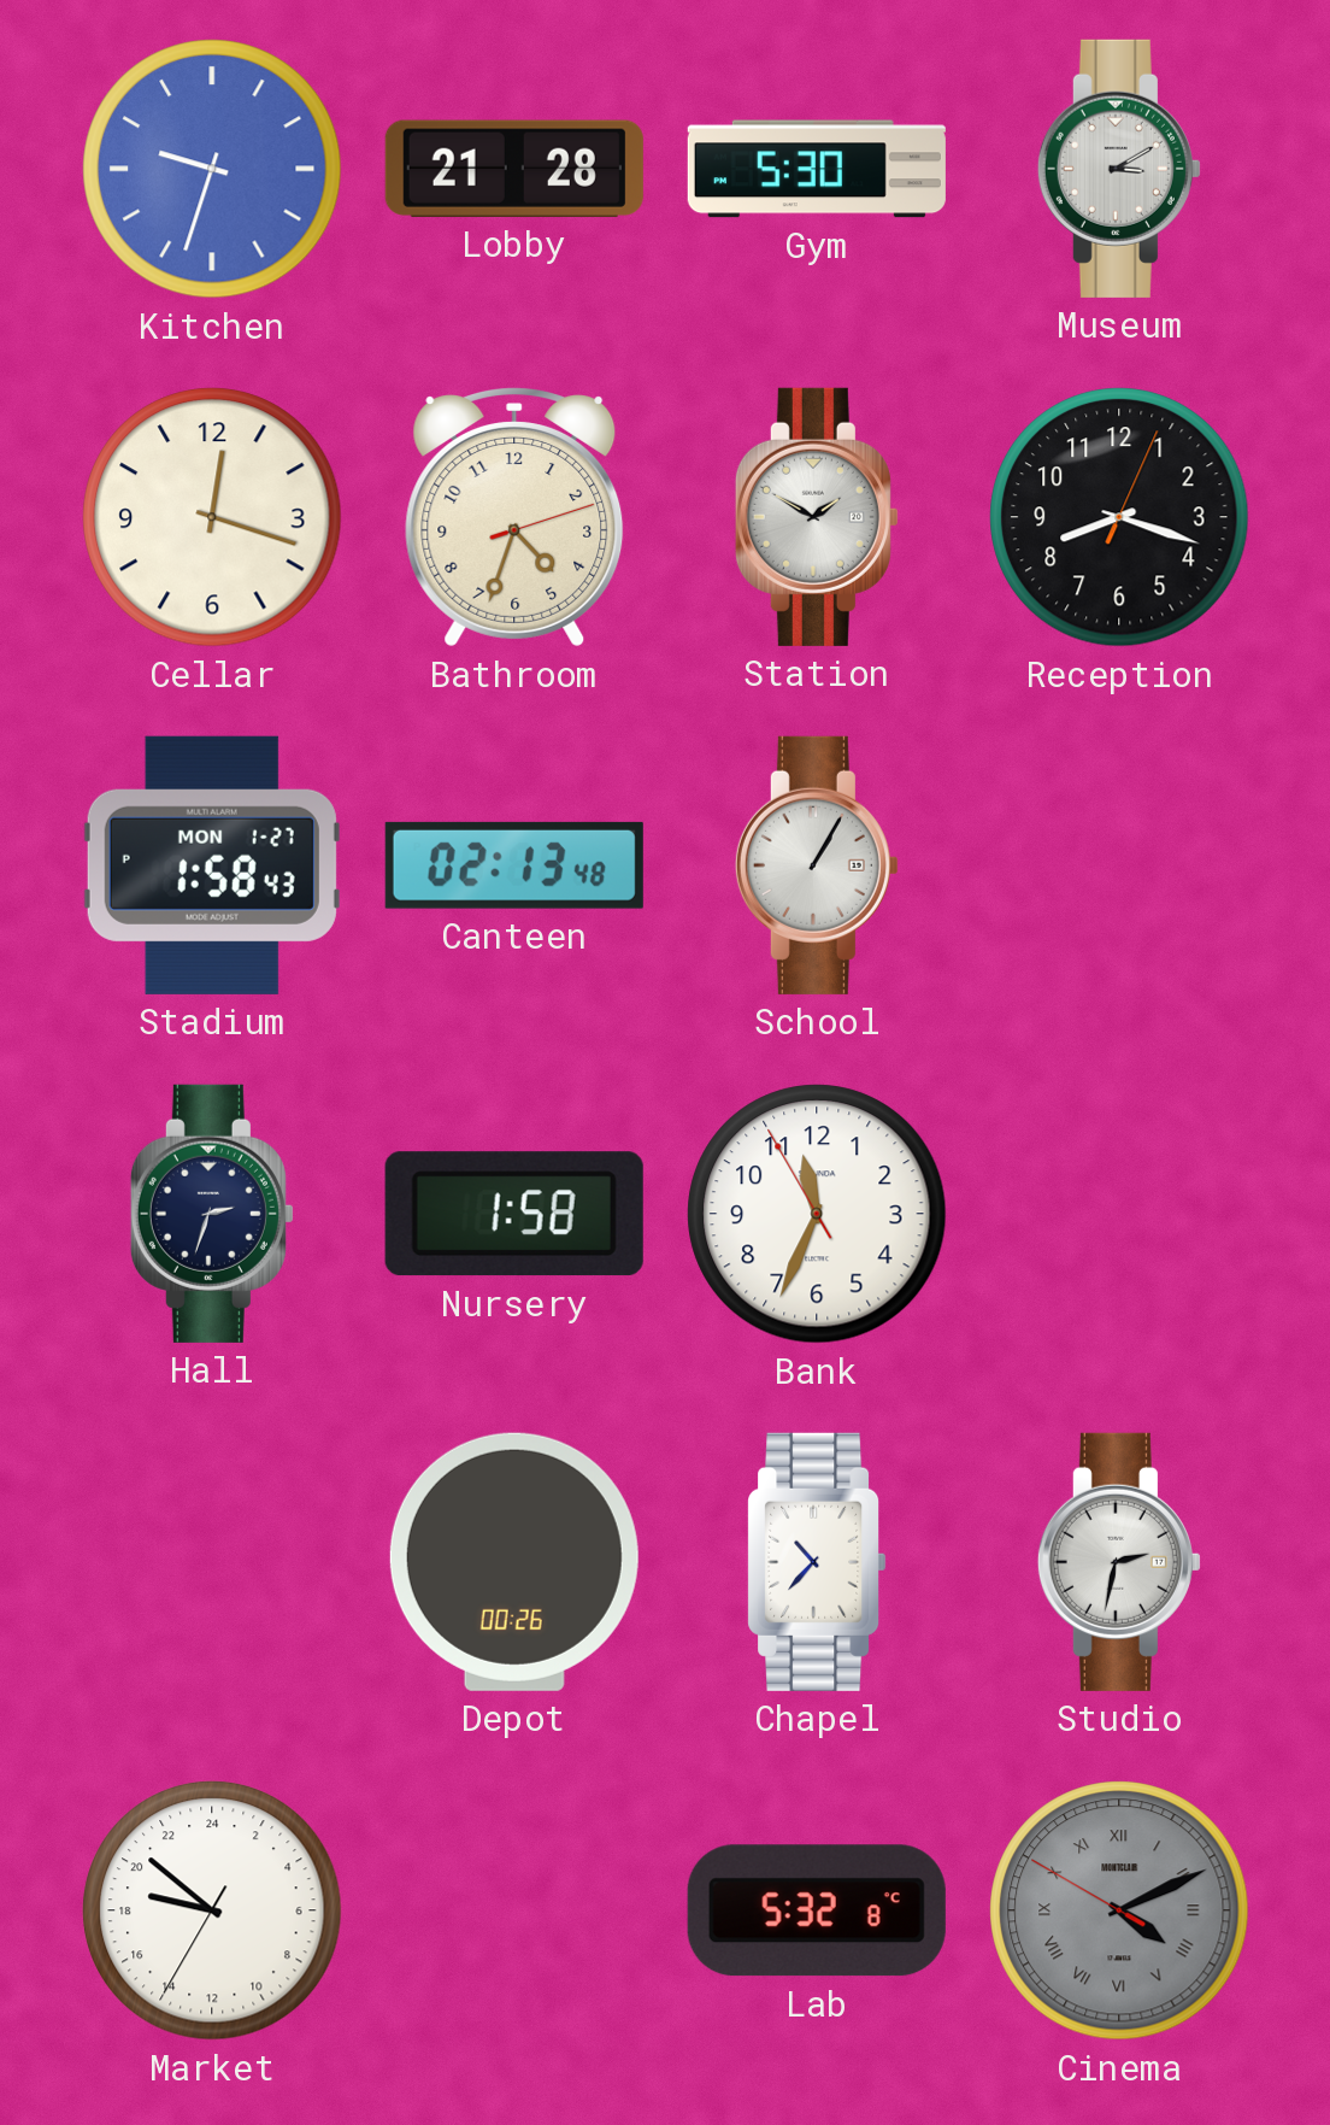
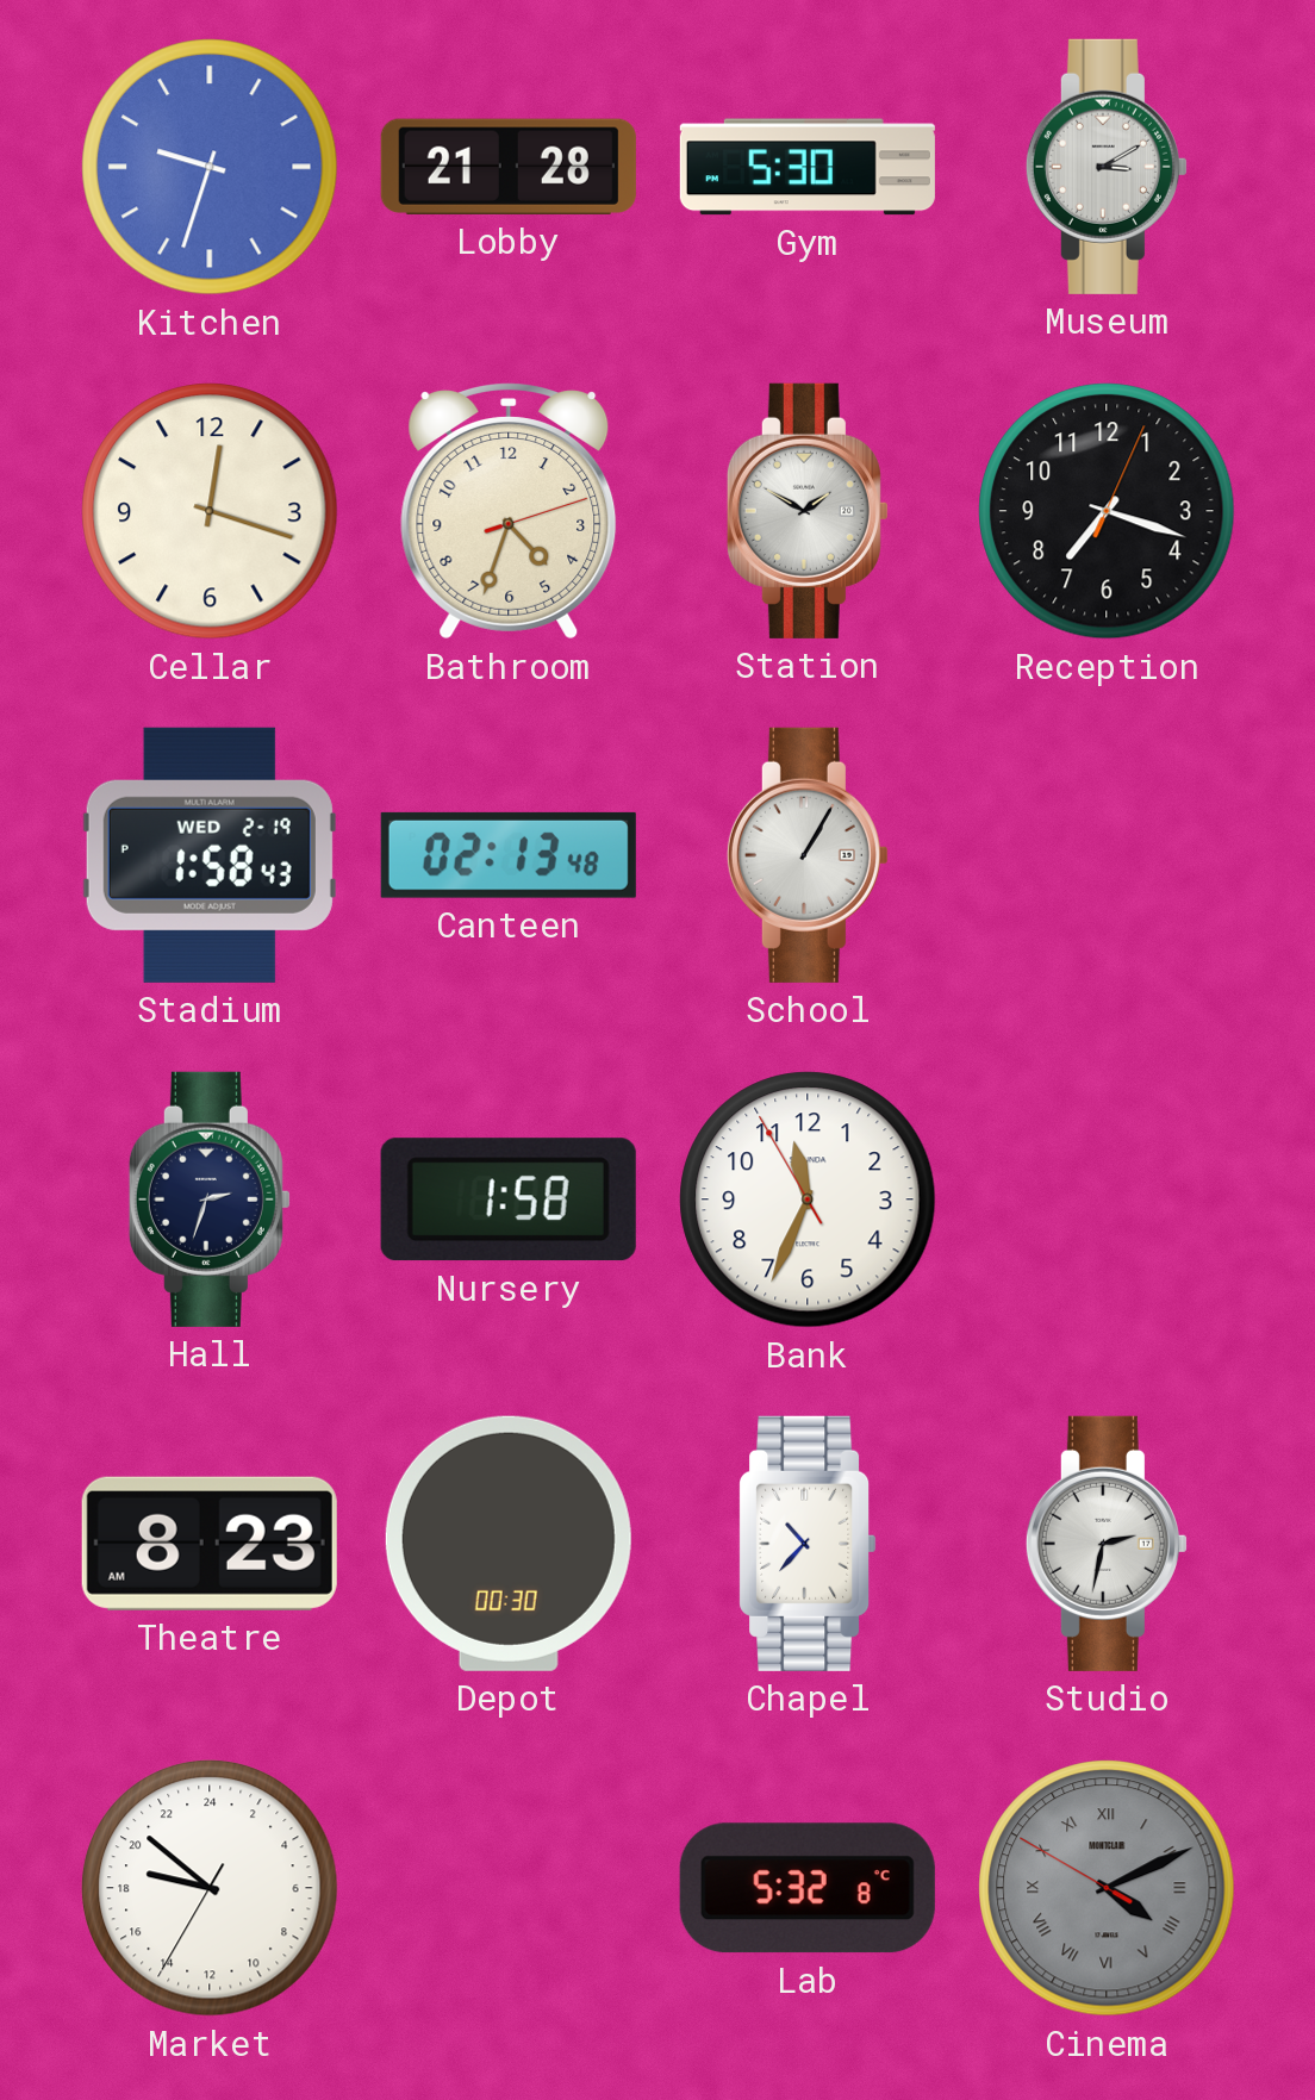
Reception: 8:18 -> 7:18 (1107, 511)
Stadium date: MON 1-27 -> WED 2-19 (210, 855)
Theatre: none -> 8:23 (210, 1544)
Depot: 00:26 -> 00:30 (509, 1544)
